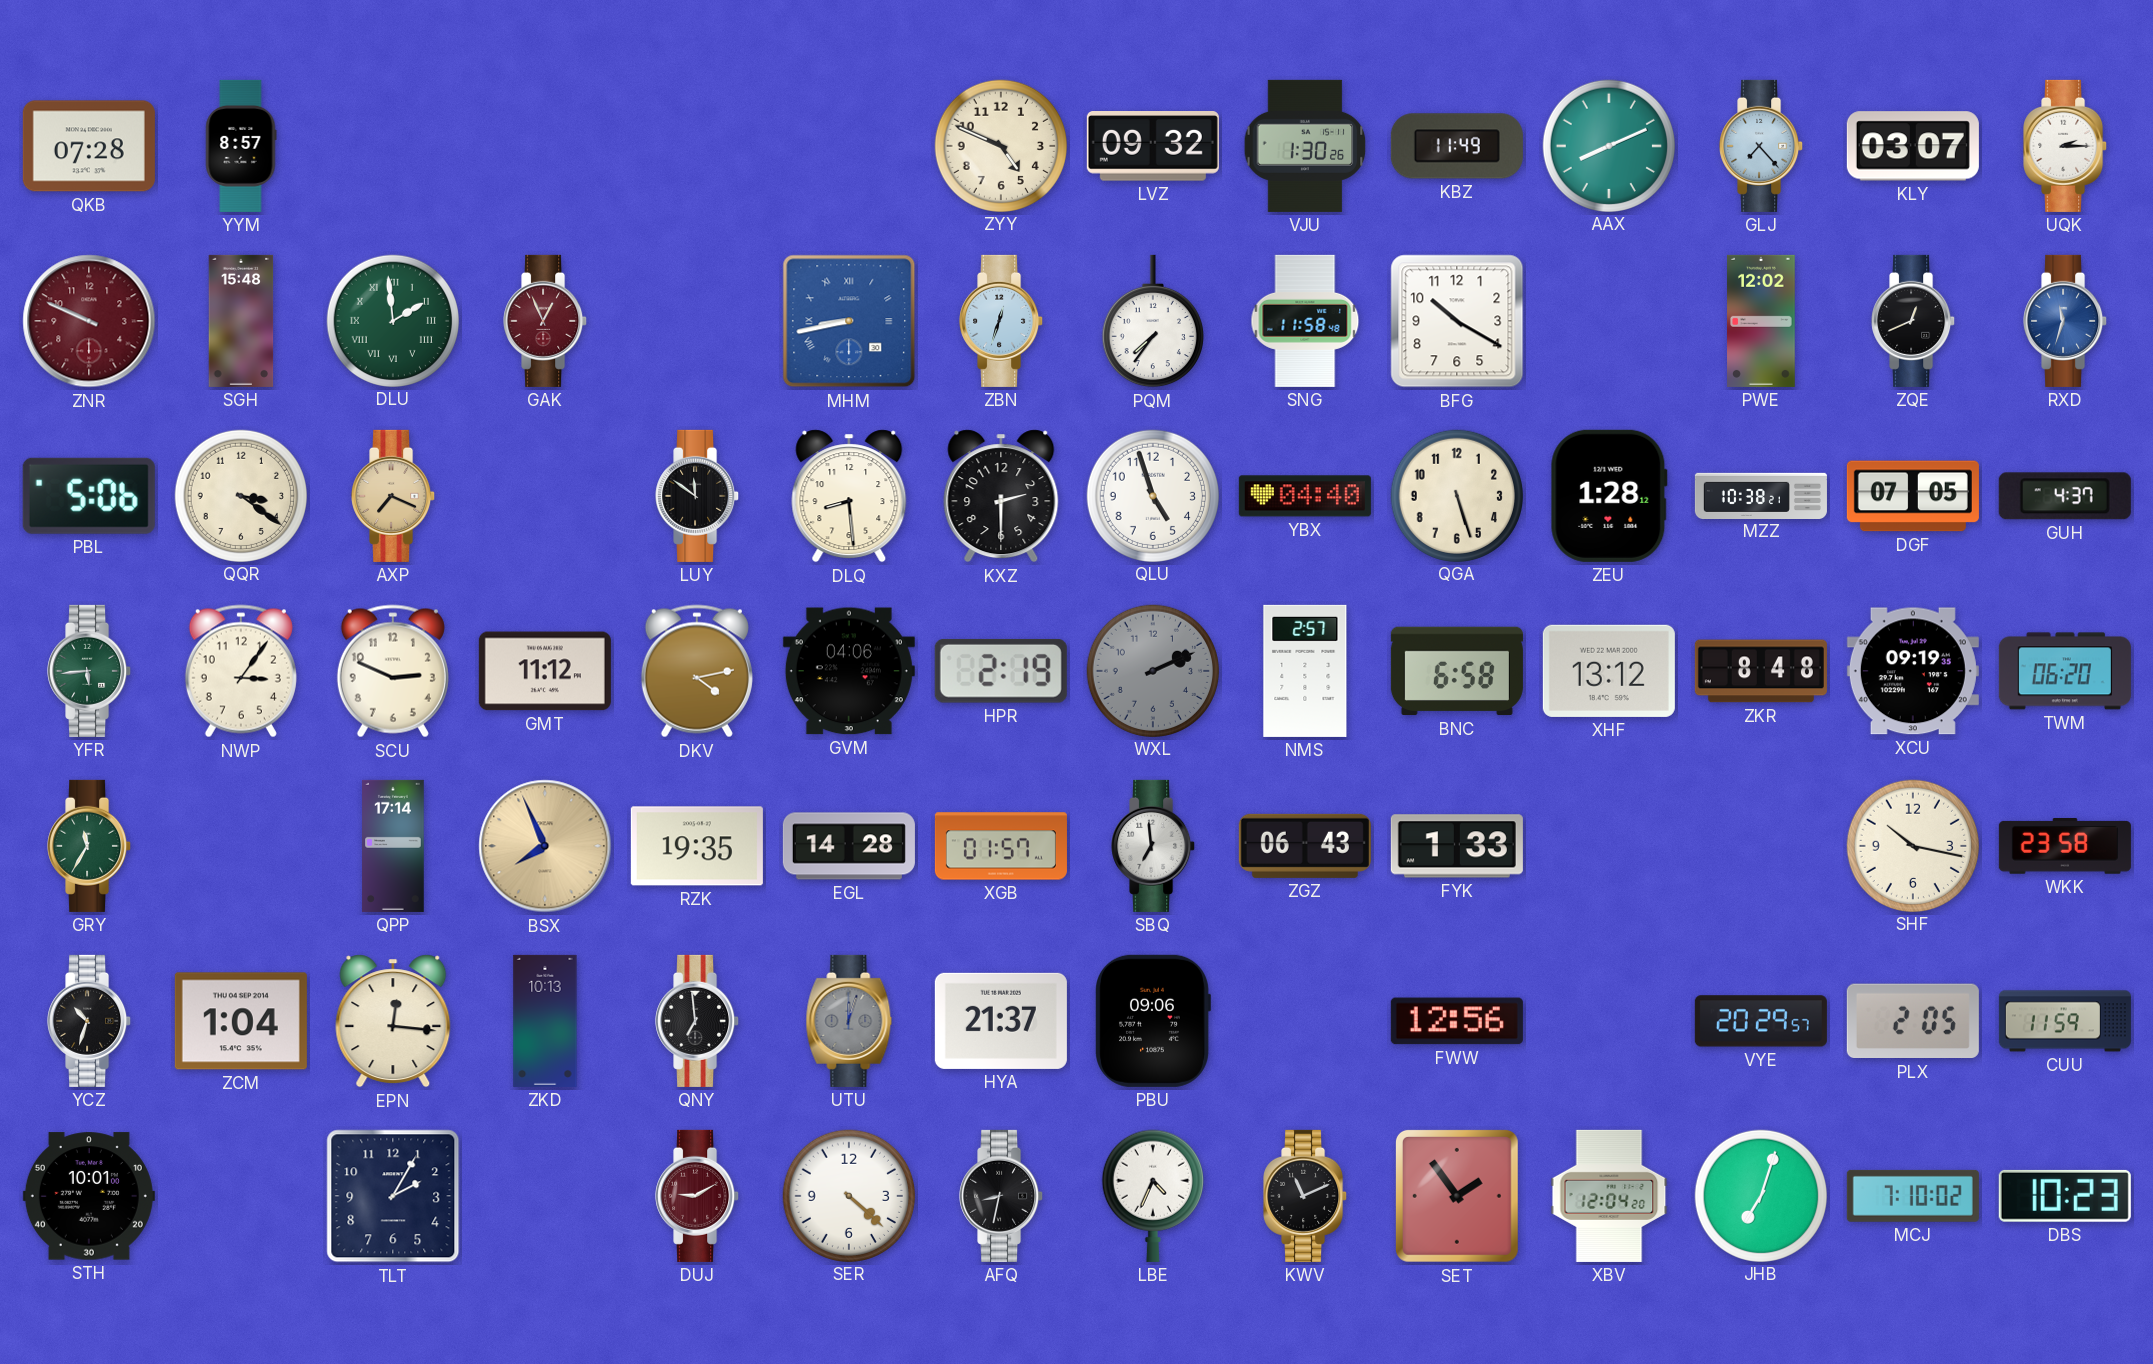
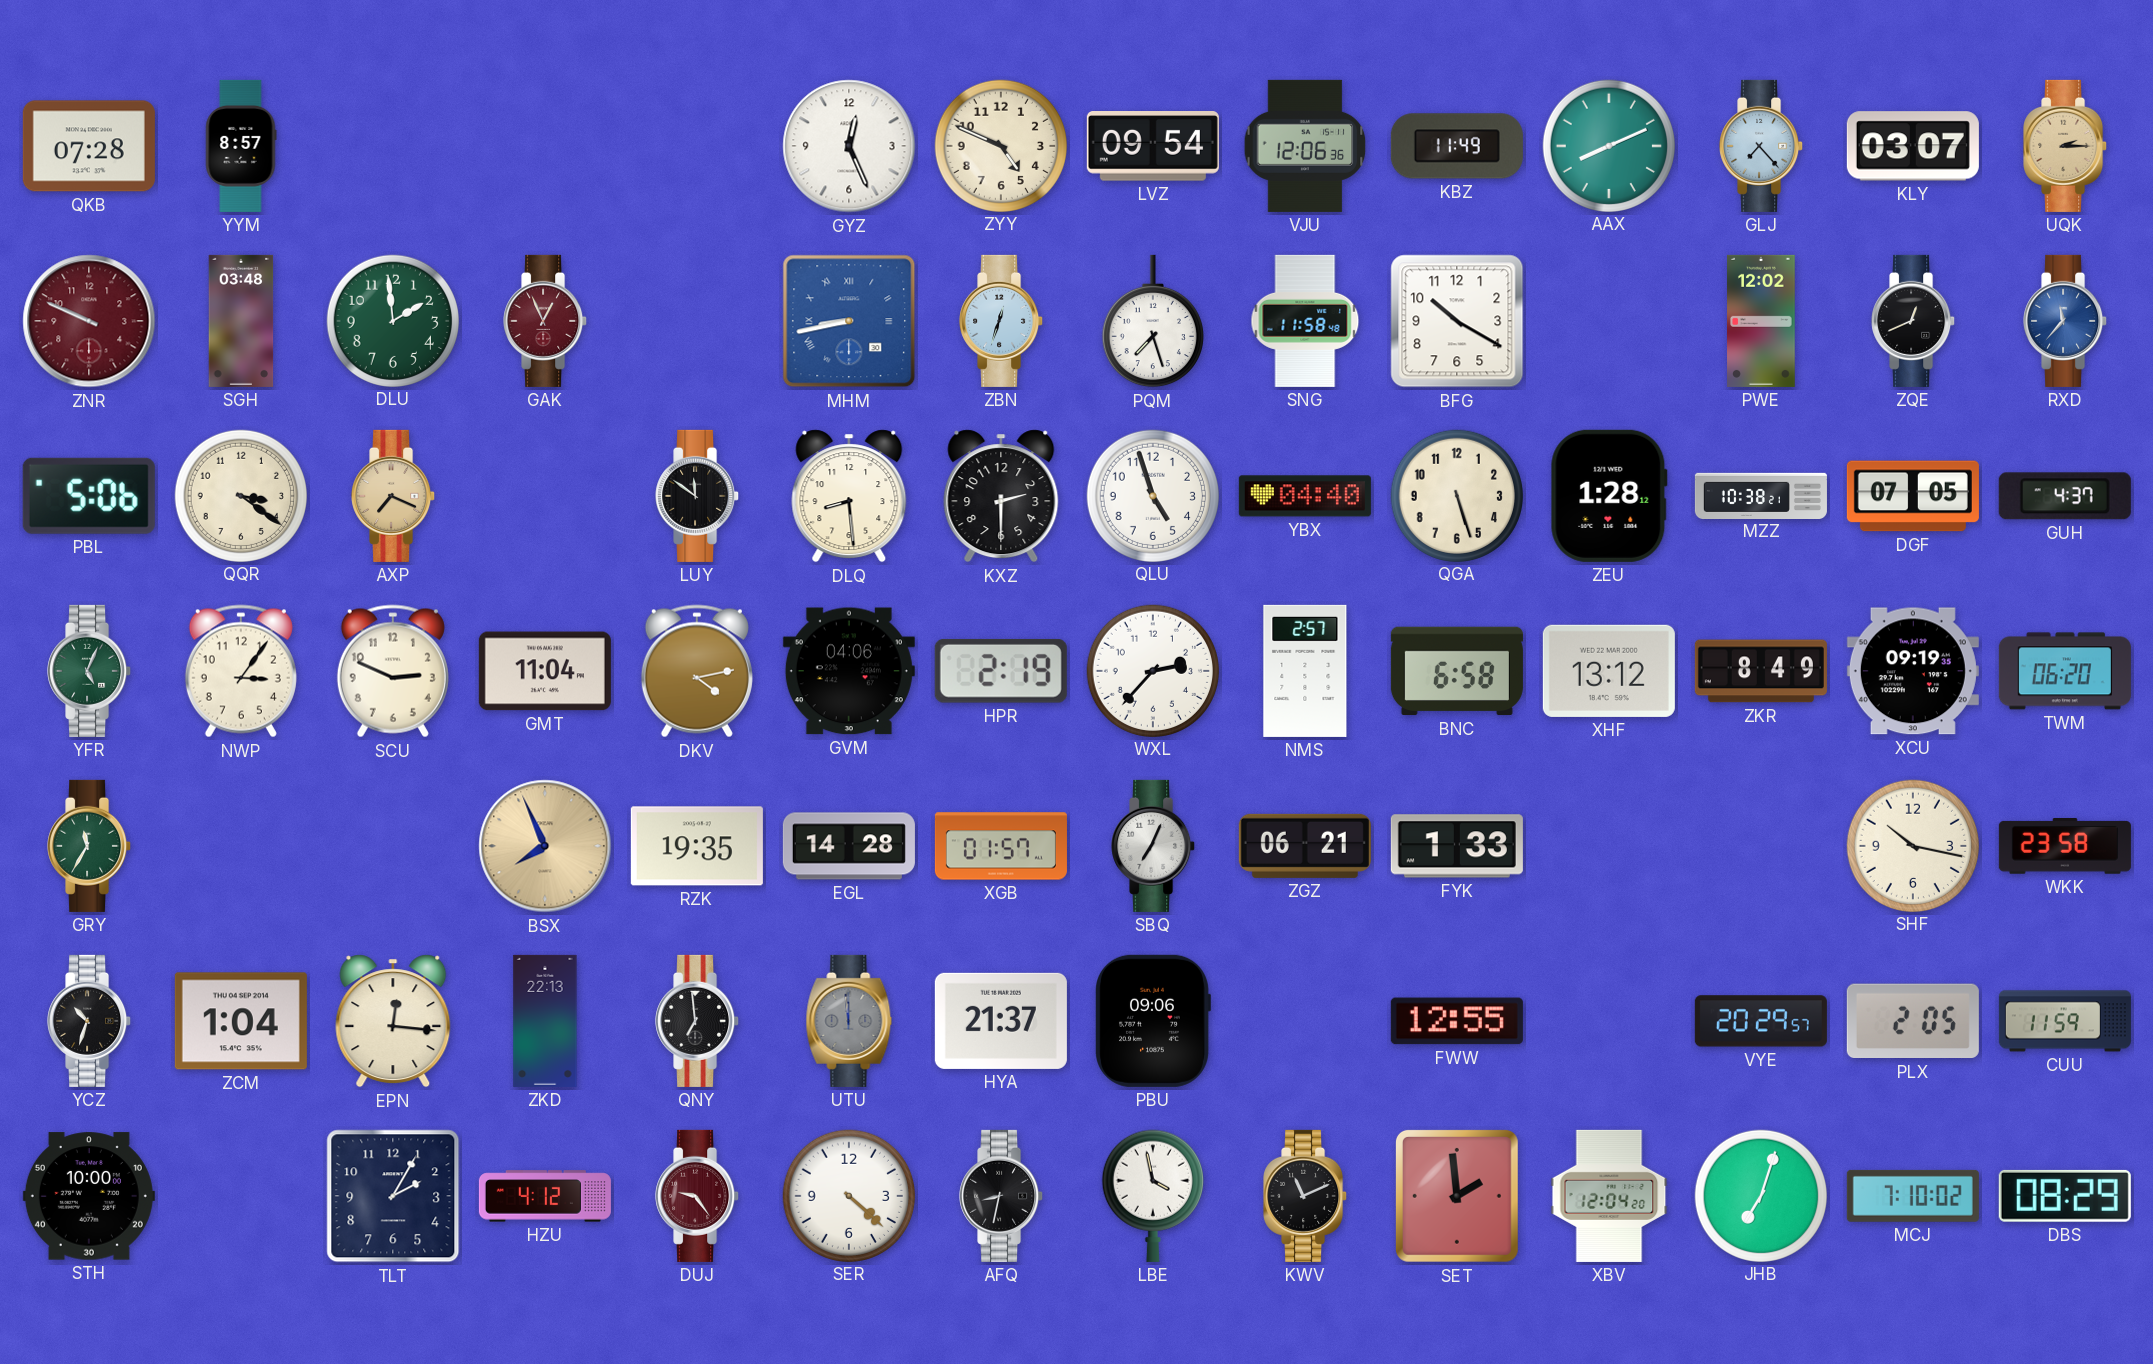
GYZ: none -> 12:26 (849, 146)
LVZ: 09:32 -> 09:54 (1153, 146)
VJU: 1:30 -> 12:06 (1305, 146)
UQK dial: white -> champagne (2066, 146)
SGH: 15:48 -> 03:48 (241, 321)
DLU numerals: Roman -> Arabic (392, 320)
PQM: 7:36 -> 7:27 (1153, 321)
RXD: 11:33 -> 11:37 (2066, 321)
YFR: 5:44 -> 5:04 (90, 671)
GMT: 11:12 -> 11:04 (545, 671)
WXL: 2:11 -> 2:37 (1152, 670)
WXL dial: grey -> white (1152, 670)
ZKR: 8:48 -> 8:49 (1761, 671)
QPP: 17:14 -> none (393, 846)
SBQ: 6:59 -> 7:04 (1154, 846)
ZGZ: 06:43 -> 06:21 (1305, 846)
ZKD: 10:13 -> 22:13 (545, 1021)
UTU: 12:03 -> 11:59 (849, 1021)
FWW: 12:56 -> 12:55 (1457, 1021)
STH: 10:01 -> 10:00 (89, 1196)
HZU: none -> 4:12 (545, 1196)
DUJ: 9:10 -> 9:24 (698, 1196)
LBE: 4:34 -> 3:58 (1153, 1196)
SET: 1:54 -> 1:59 (1457, 1196)
DBS: 10:23 -> 08:29 (2065, 1196)
